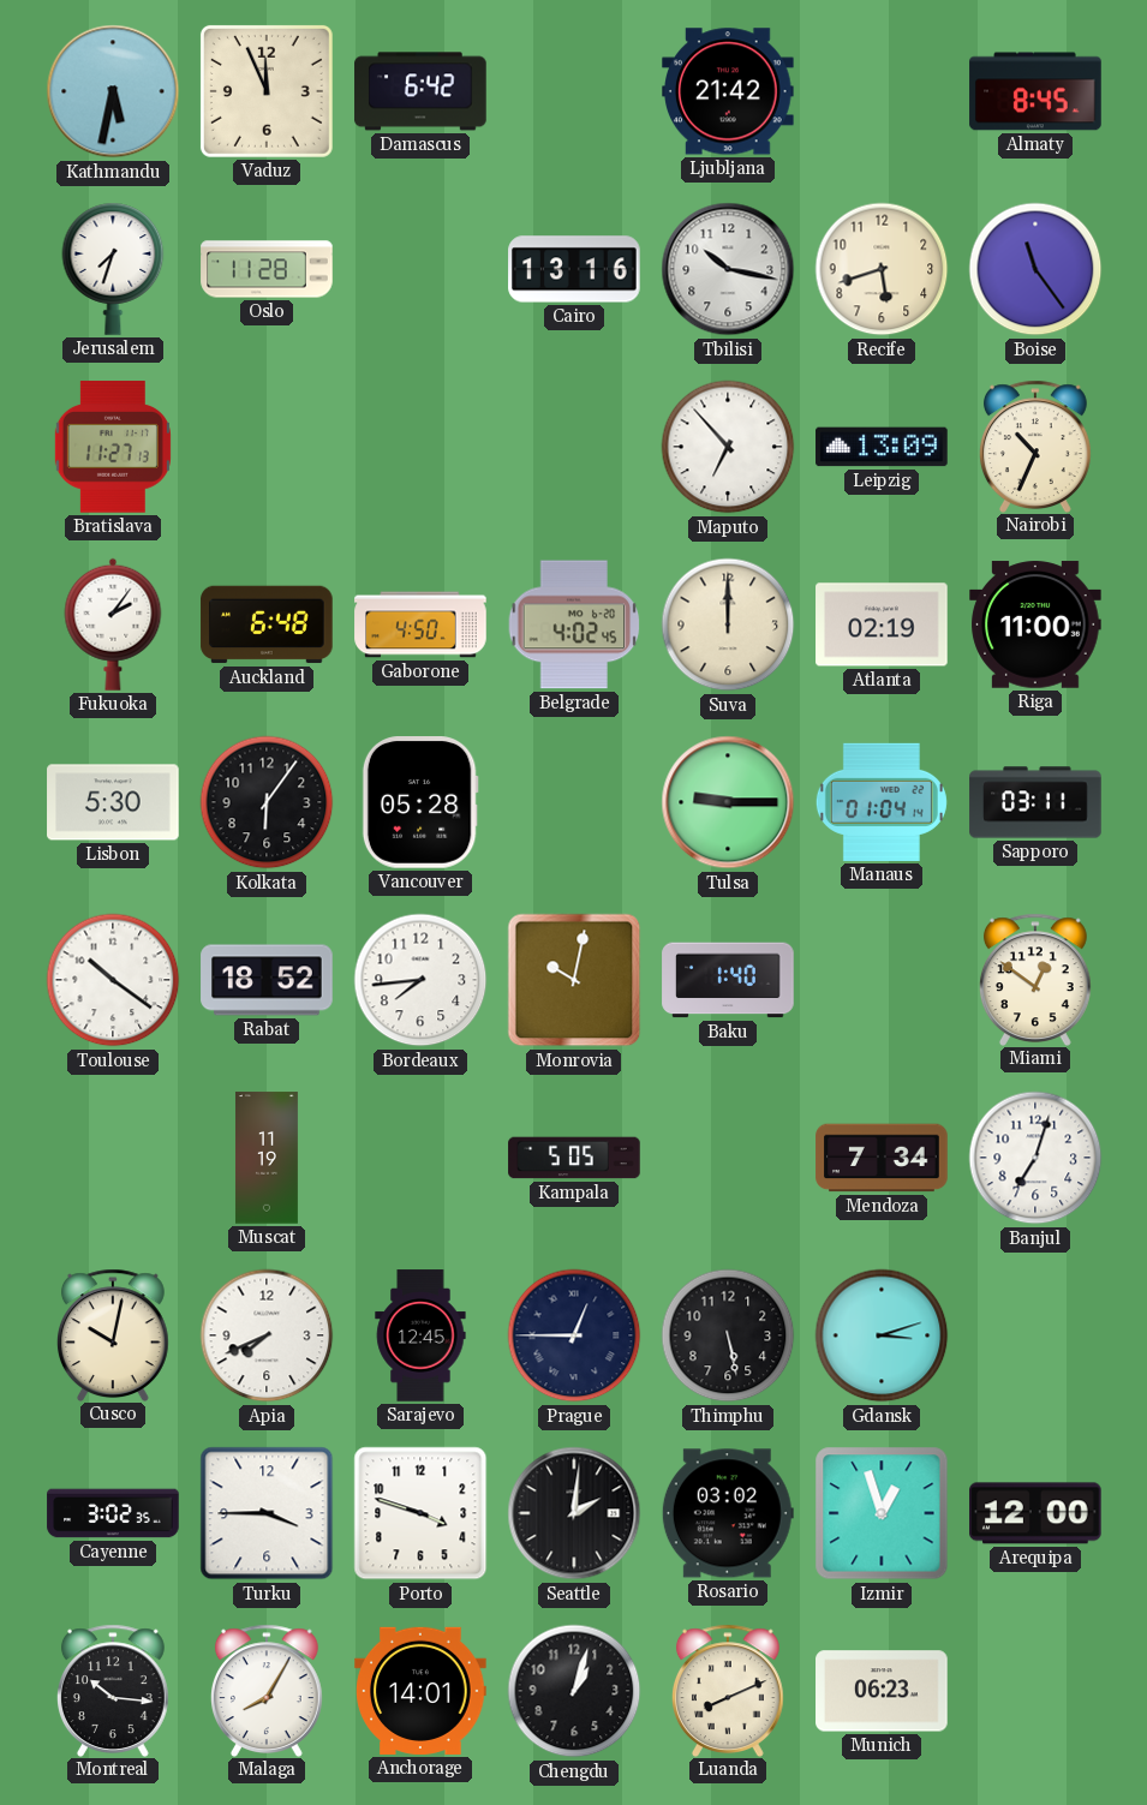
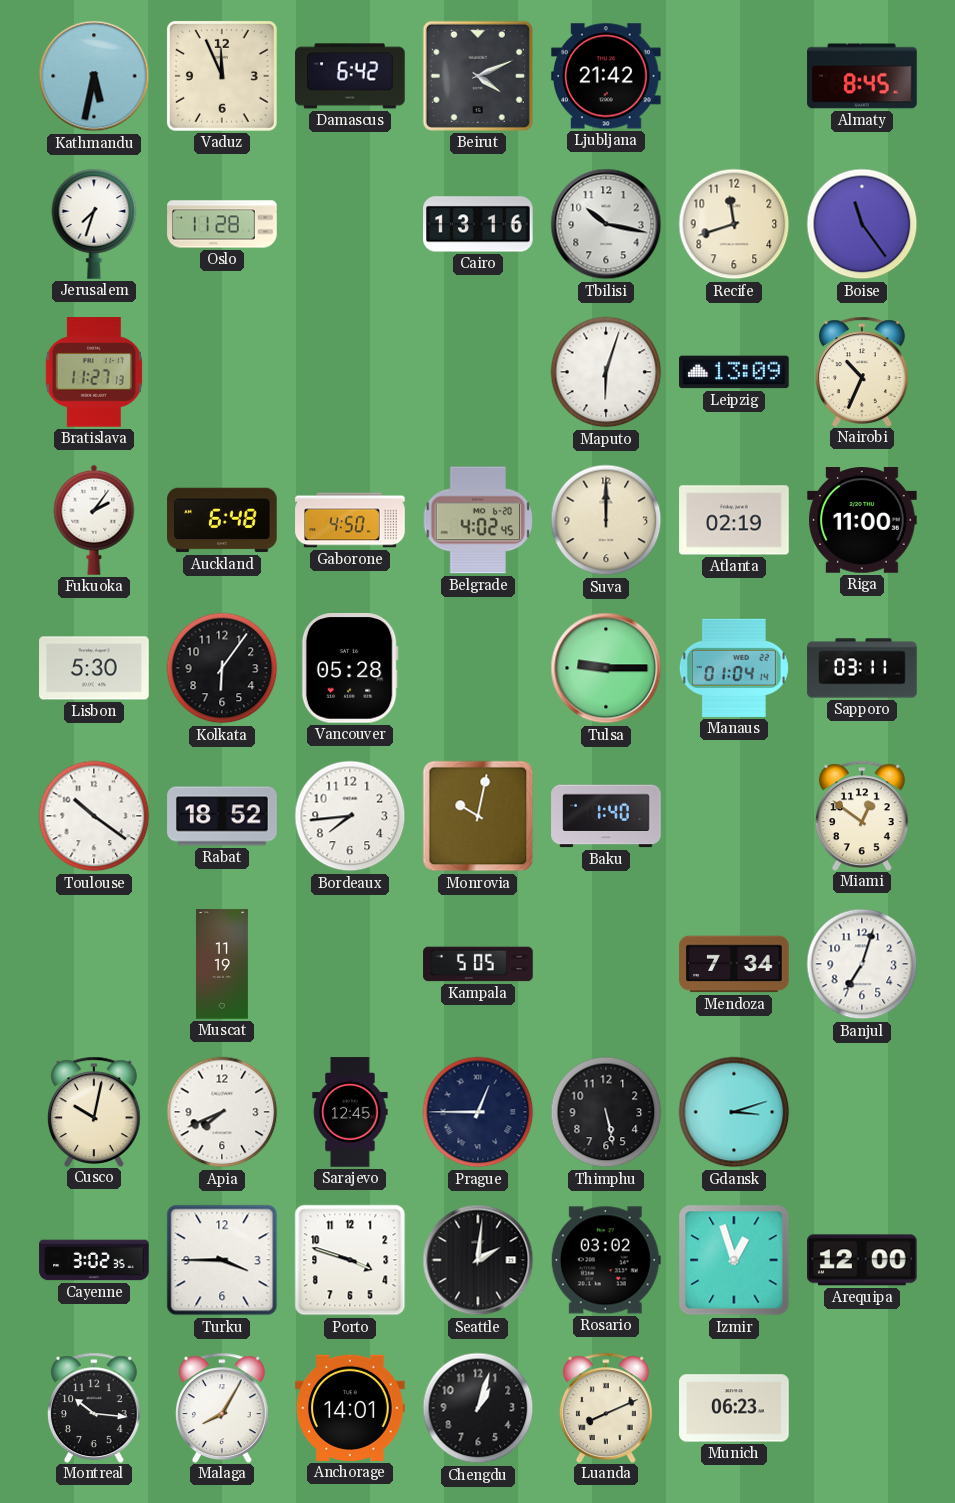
Beirut: none -> 4:11 (478, 76)
Recife: 5:42 -> 11:42 (734, 224)
Maputo: 6:53 -> 6:03 (606, 372)
